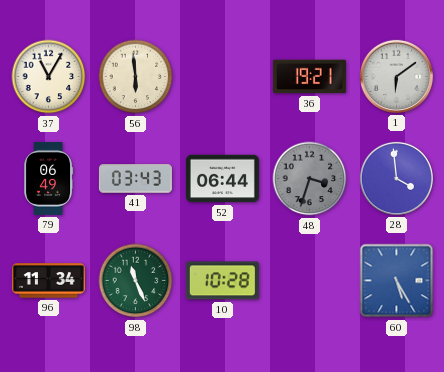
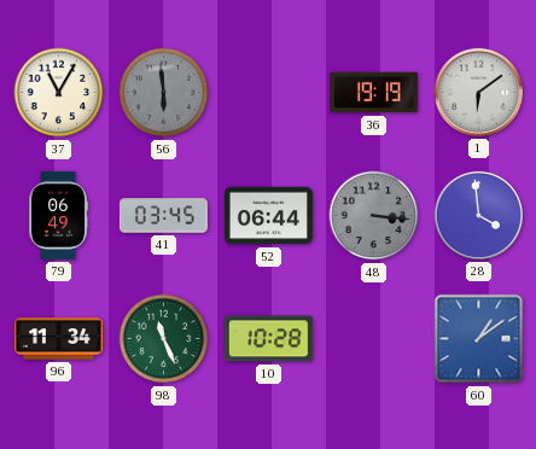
56 dial: cream -> grey (164, 93)
36: 19:21 -> 19:19 (373, 93)
41: 03:43 -> 03:45 (163, 216)
48: 3:33 -> 3:16 (374, 216)
60: 5:25 -> 1:09 (479, 339)
